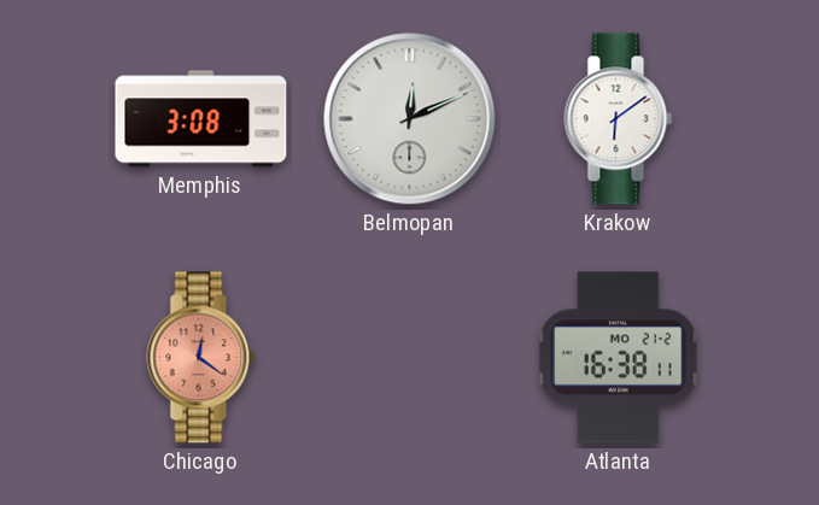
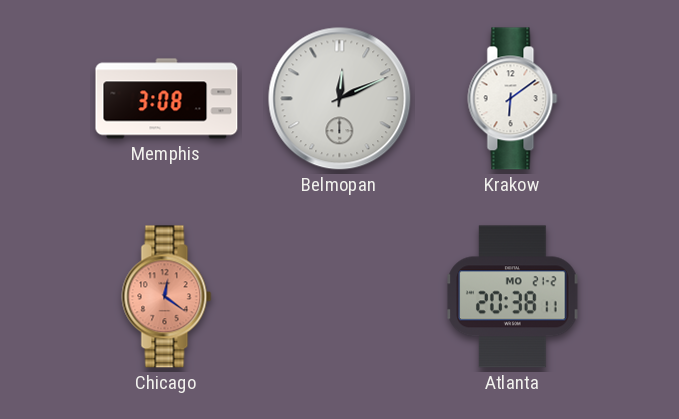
Atlanta: 16:38 -> 20:38 (513, 297)
